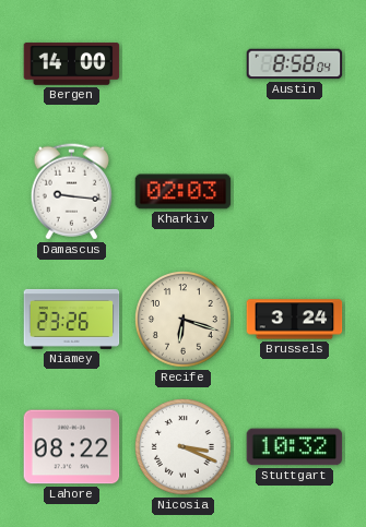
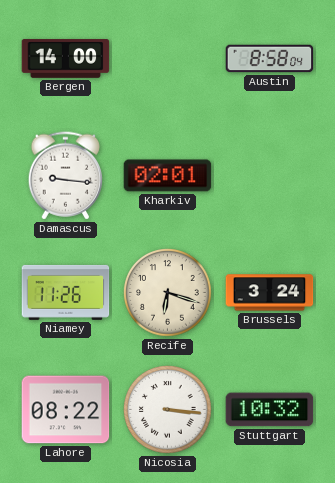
Kharkiv: 02:03 -> 02:01 (168, 176)
Niamey: 23:26 -> 11:26 (66, 292)
Nicosia: 3:19 -> 3:16 (168, 410)
